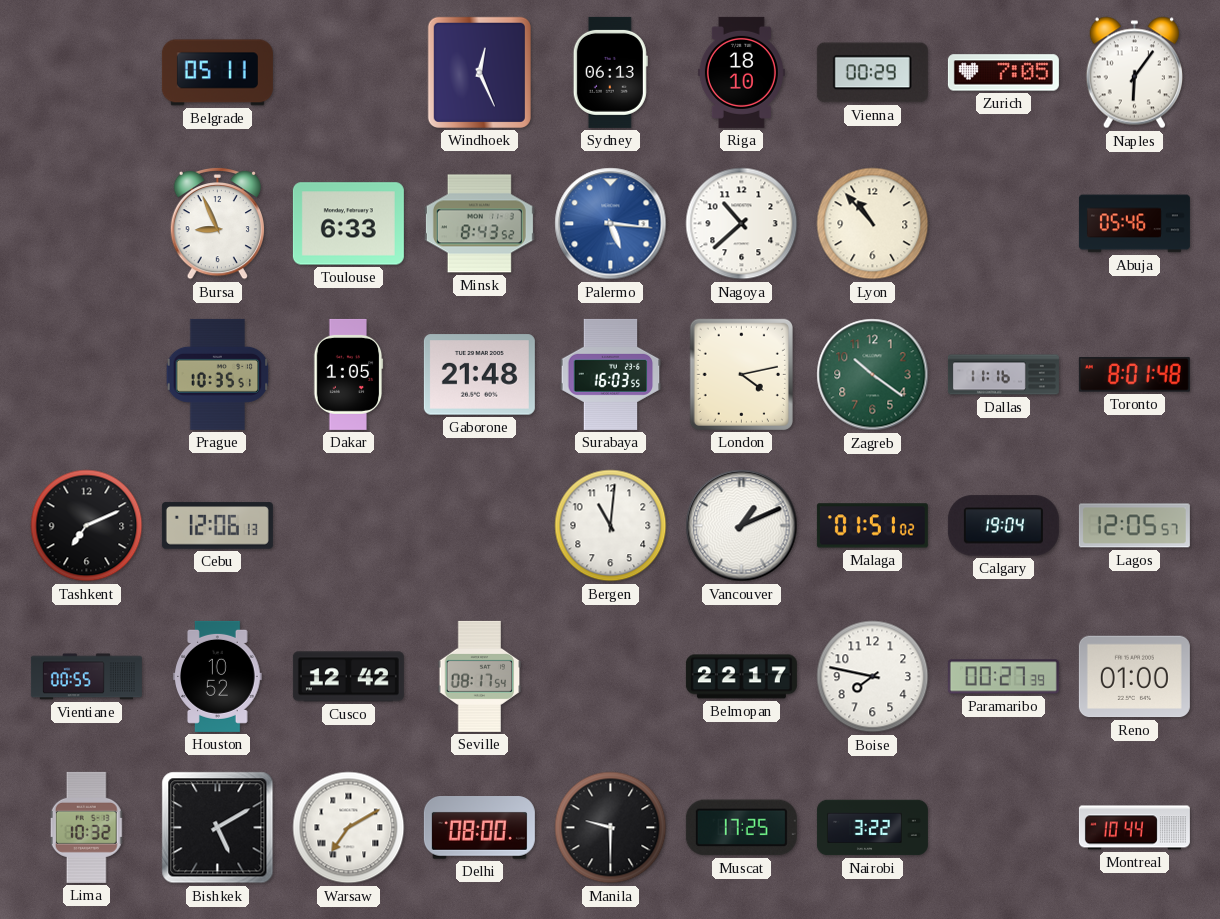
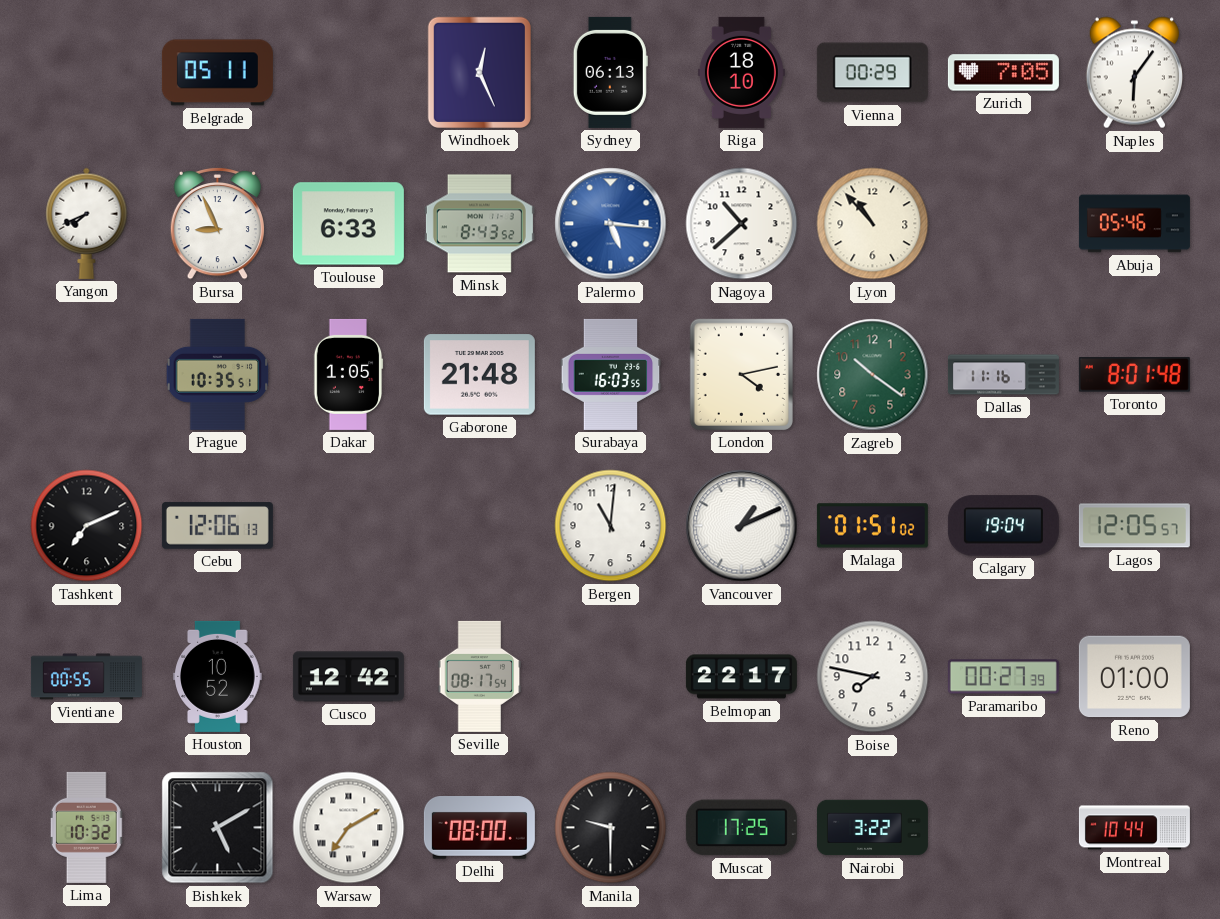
Yangon: none -> 7:41 (87, 223)
